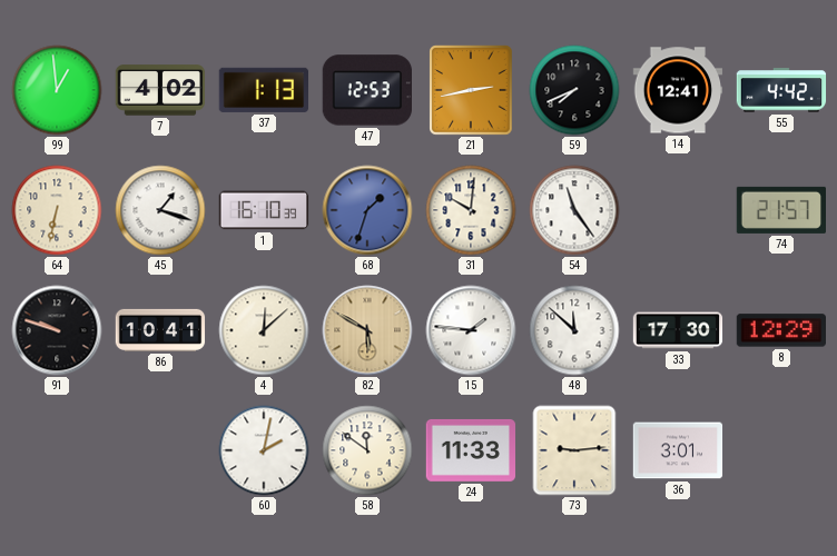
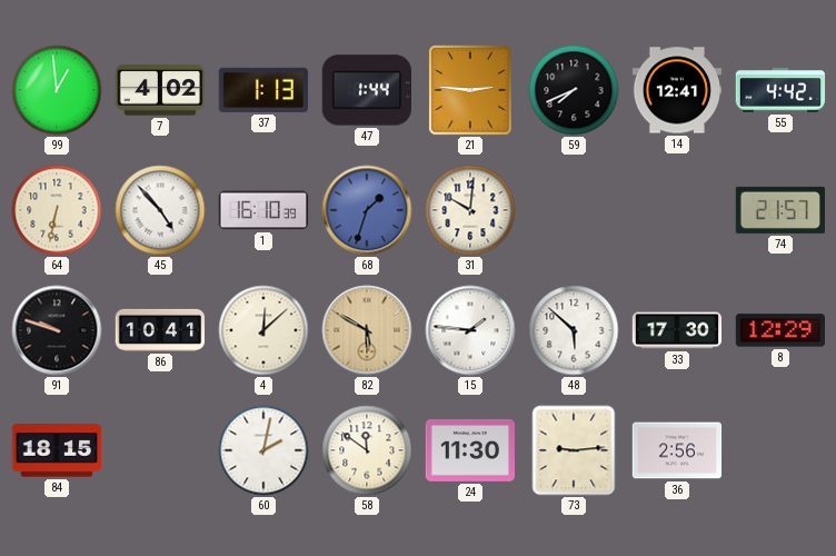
47: 12:53 -> 1:44 (366, 90)
21: 2:43 -> 2:46 (470, 90)
45: 1:18 -> 4:53 (160, 210)
54: 11:24 -> none (574, 210)
48: 11:52 -> 5:52 (574, 330)
84: none -> 18:15 (57, 450)
24: 11:33 -> 11:30 (470, 450)
36: 3:01 -> 2:56 (677, 450)
